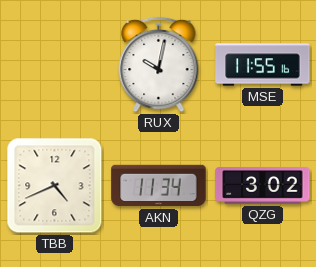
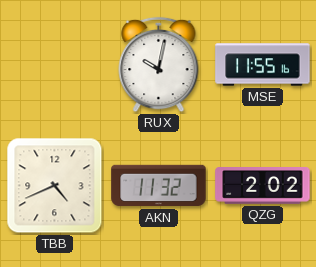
AKN: 11:34 -> 11:32 (159, 186)
QZG: 3:02 -> 2:02 (263, 186)
